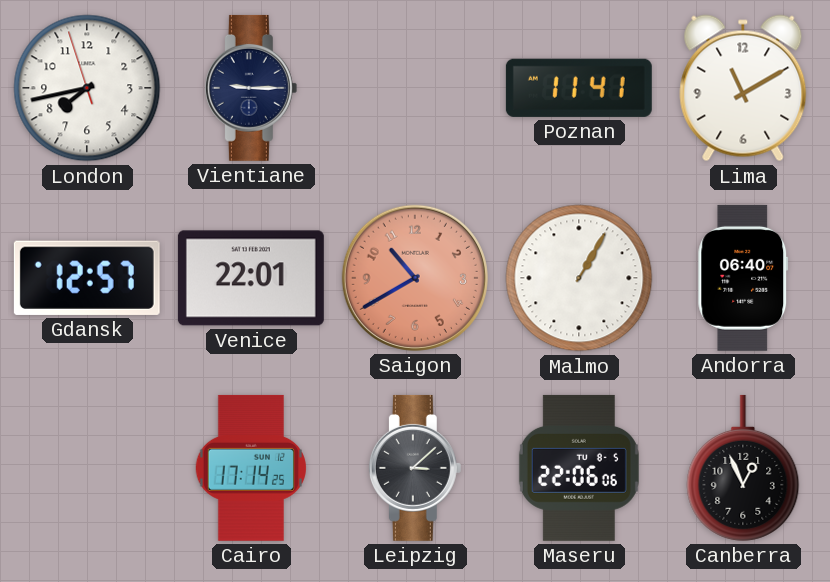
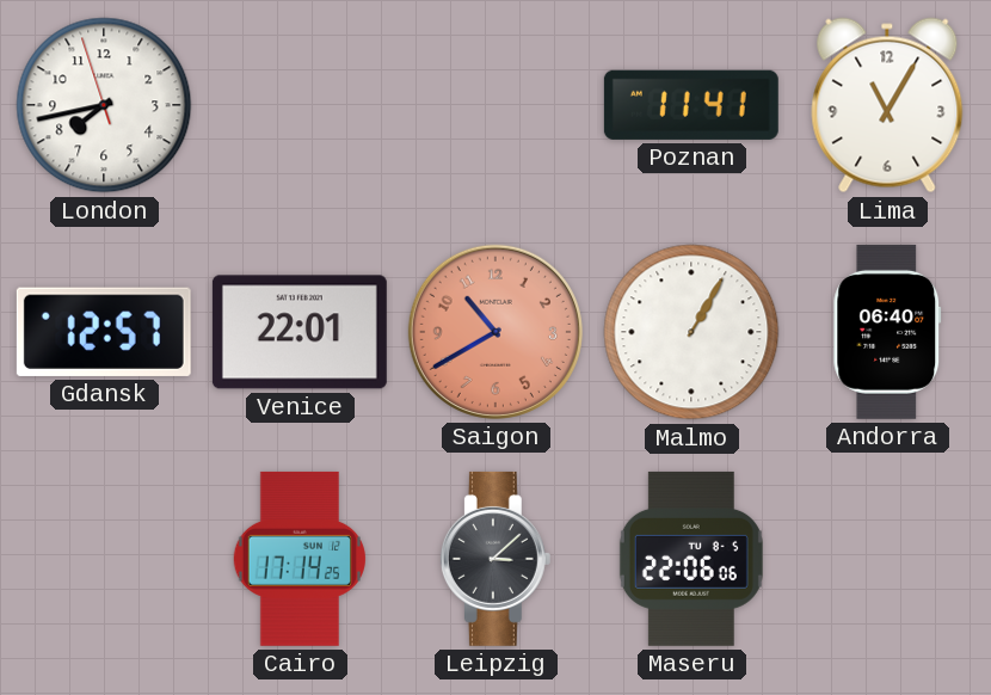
Vientiane: 9:15 -> none (251, 88)
Lima: 11:10 -> 11:05 (887, 105)
Canberra: 12:56 -> none (743, 468)
